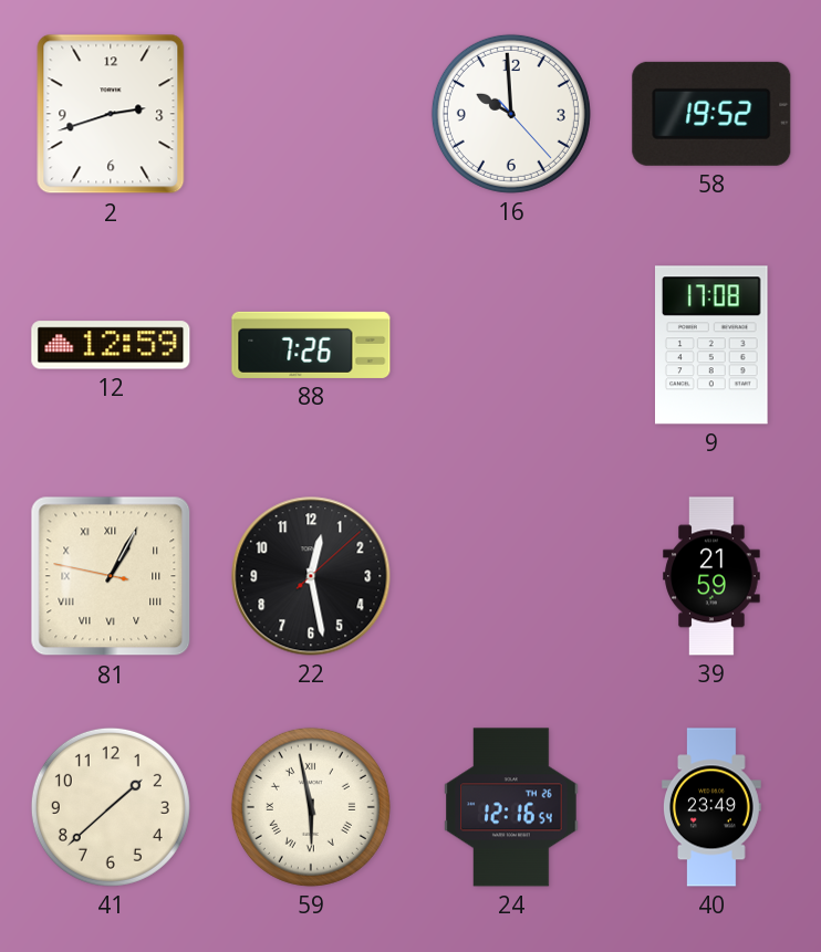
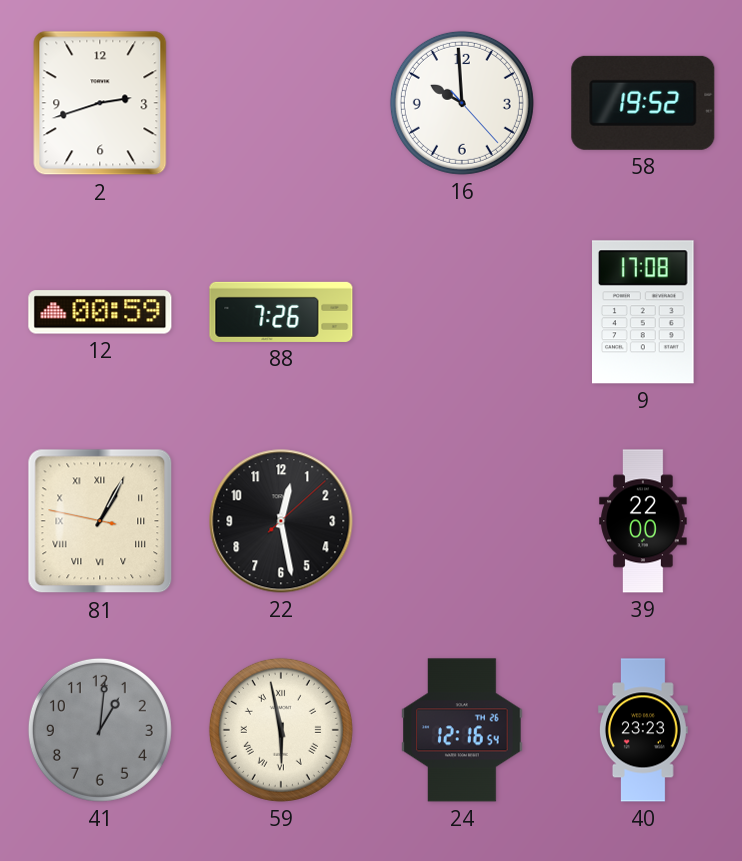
12: 12:59 -> 00:59 (100, 312)
39: 21:59 -> 22:00 (643, 521)
41: 1:38 -> 1:01 (100, 730)
41 dial: cream -> grey (100, 730)
40: 23:49 -> 23:23 (643, 730)
